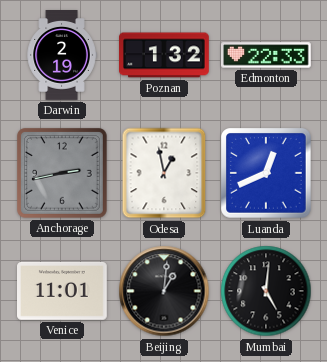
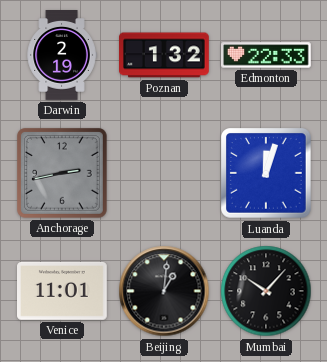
Odesa: 12:58 -> none (164, 173)
Luanda: 12:41 -> 12:03 (267, 174)
Mumbai: 5:01 -> 10:07 (266, 291)
